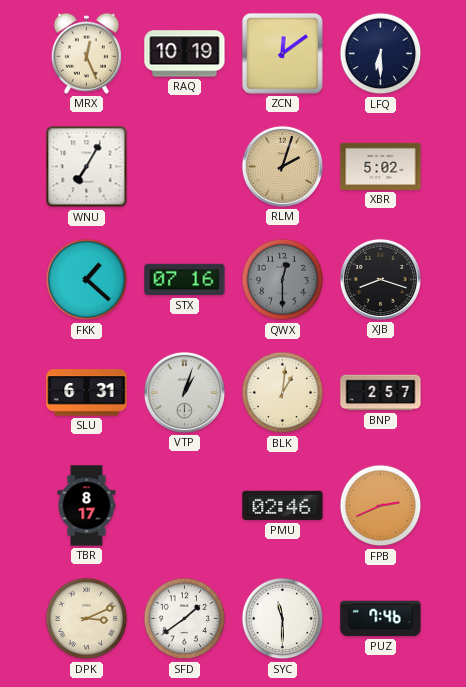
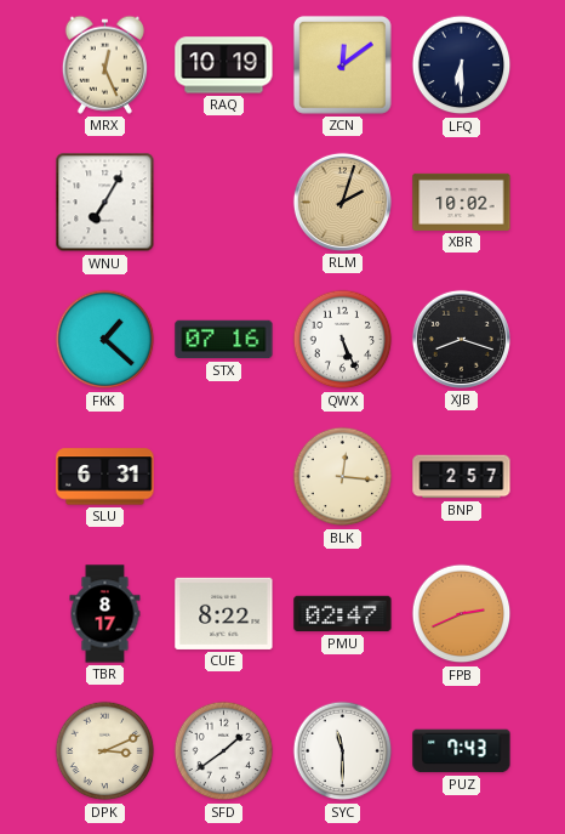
XBR: 5:02 -> 10:02 (462, 202)
QWX: 12:30 -> 5:26 (343, 340)
QWX dial: grey -> white (343, 340)
VTP: 1:03 -> none (184, 392)
BLK: 1:01 -> 12:16 (343, 477)
CUE: none -> 8:22 (224, 613)
PMU: 02:46 -> 02:47 (343, 614)
PUZ: 7:46 -> 7:43 (462, 751)
